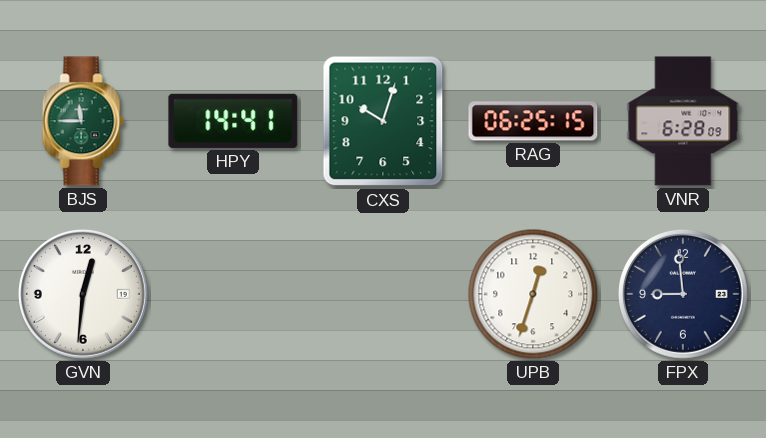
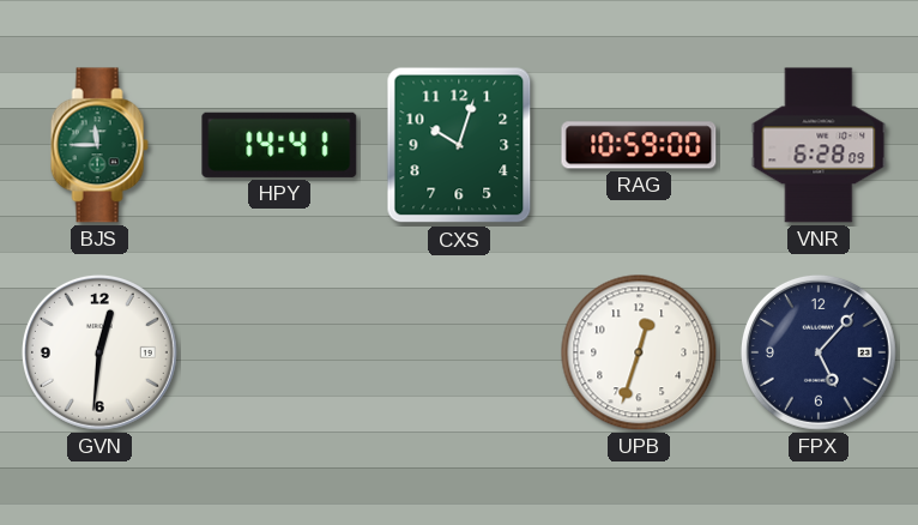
RAG: 06:25 -> 10:59 (639, 145)
FPX: 8:59 -> 5:07 (819, 352)
